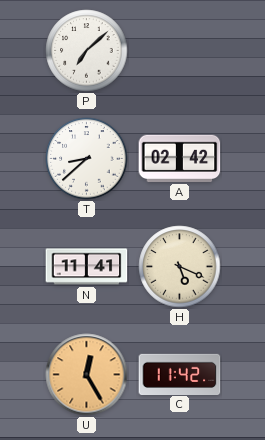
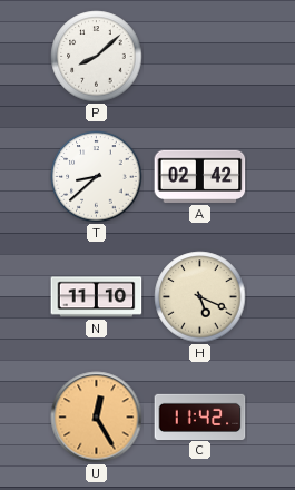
P: 7:08 -> 8:08 (97, 57)
N: 11:41 -> 11:10 (97, 297)
